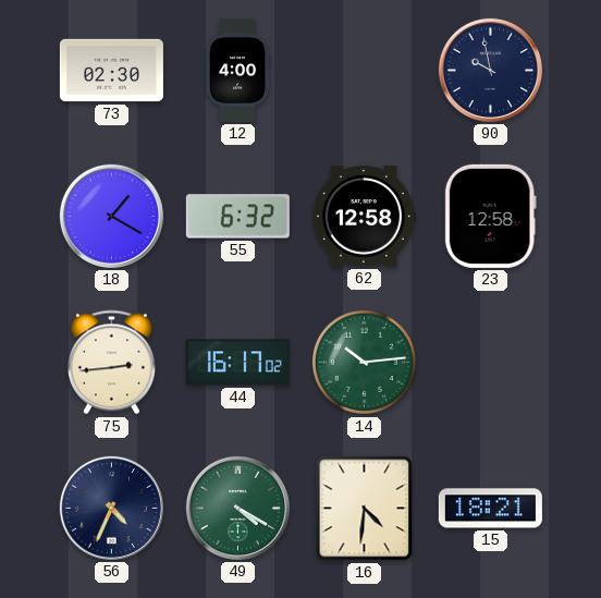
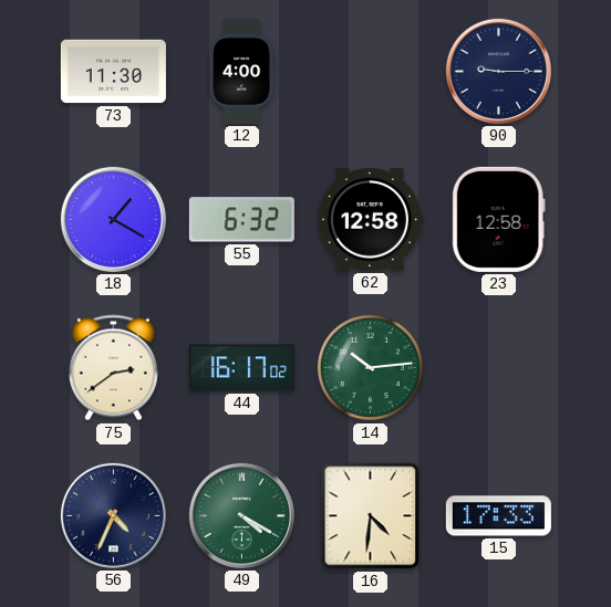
73: 02:30 -> 11:30 (113, 72)
90: 9:58 -> 9:15 (498, 71)
75: 2:44 -> 2:39 (113, 368)
15: 18:21 -> 17:33 (498, 516)
